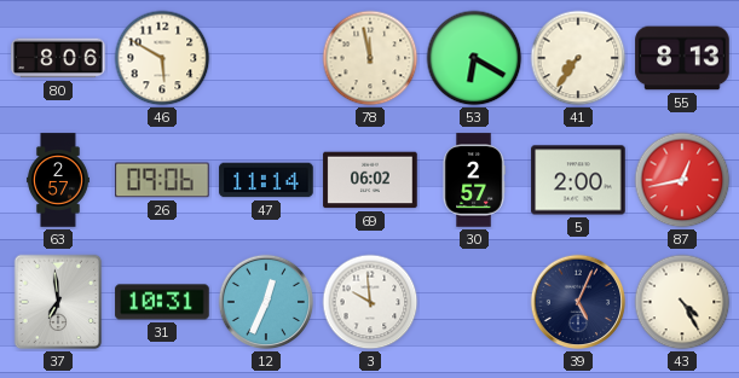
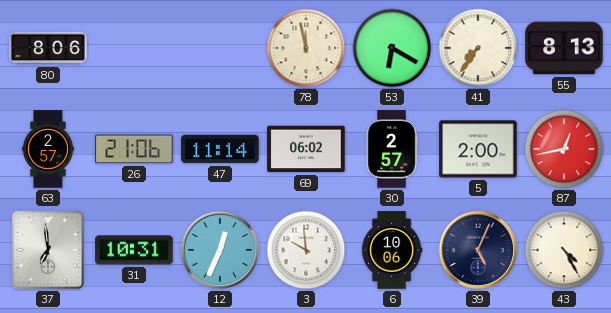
46: 5:50 -> none (162, 58)
26: 09:06 -> 21:06 (134, 149)
6: none -> 10:06 (392, 250)
